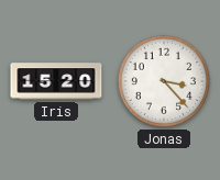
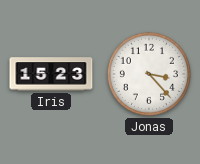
Iris: 15:20 -> 15:23 (51, 74)
